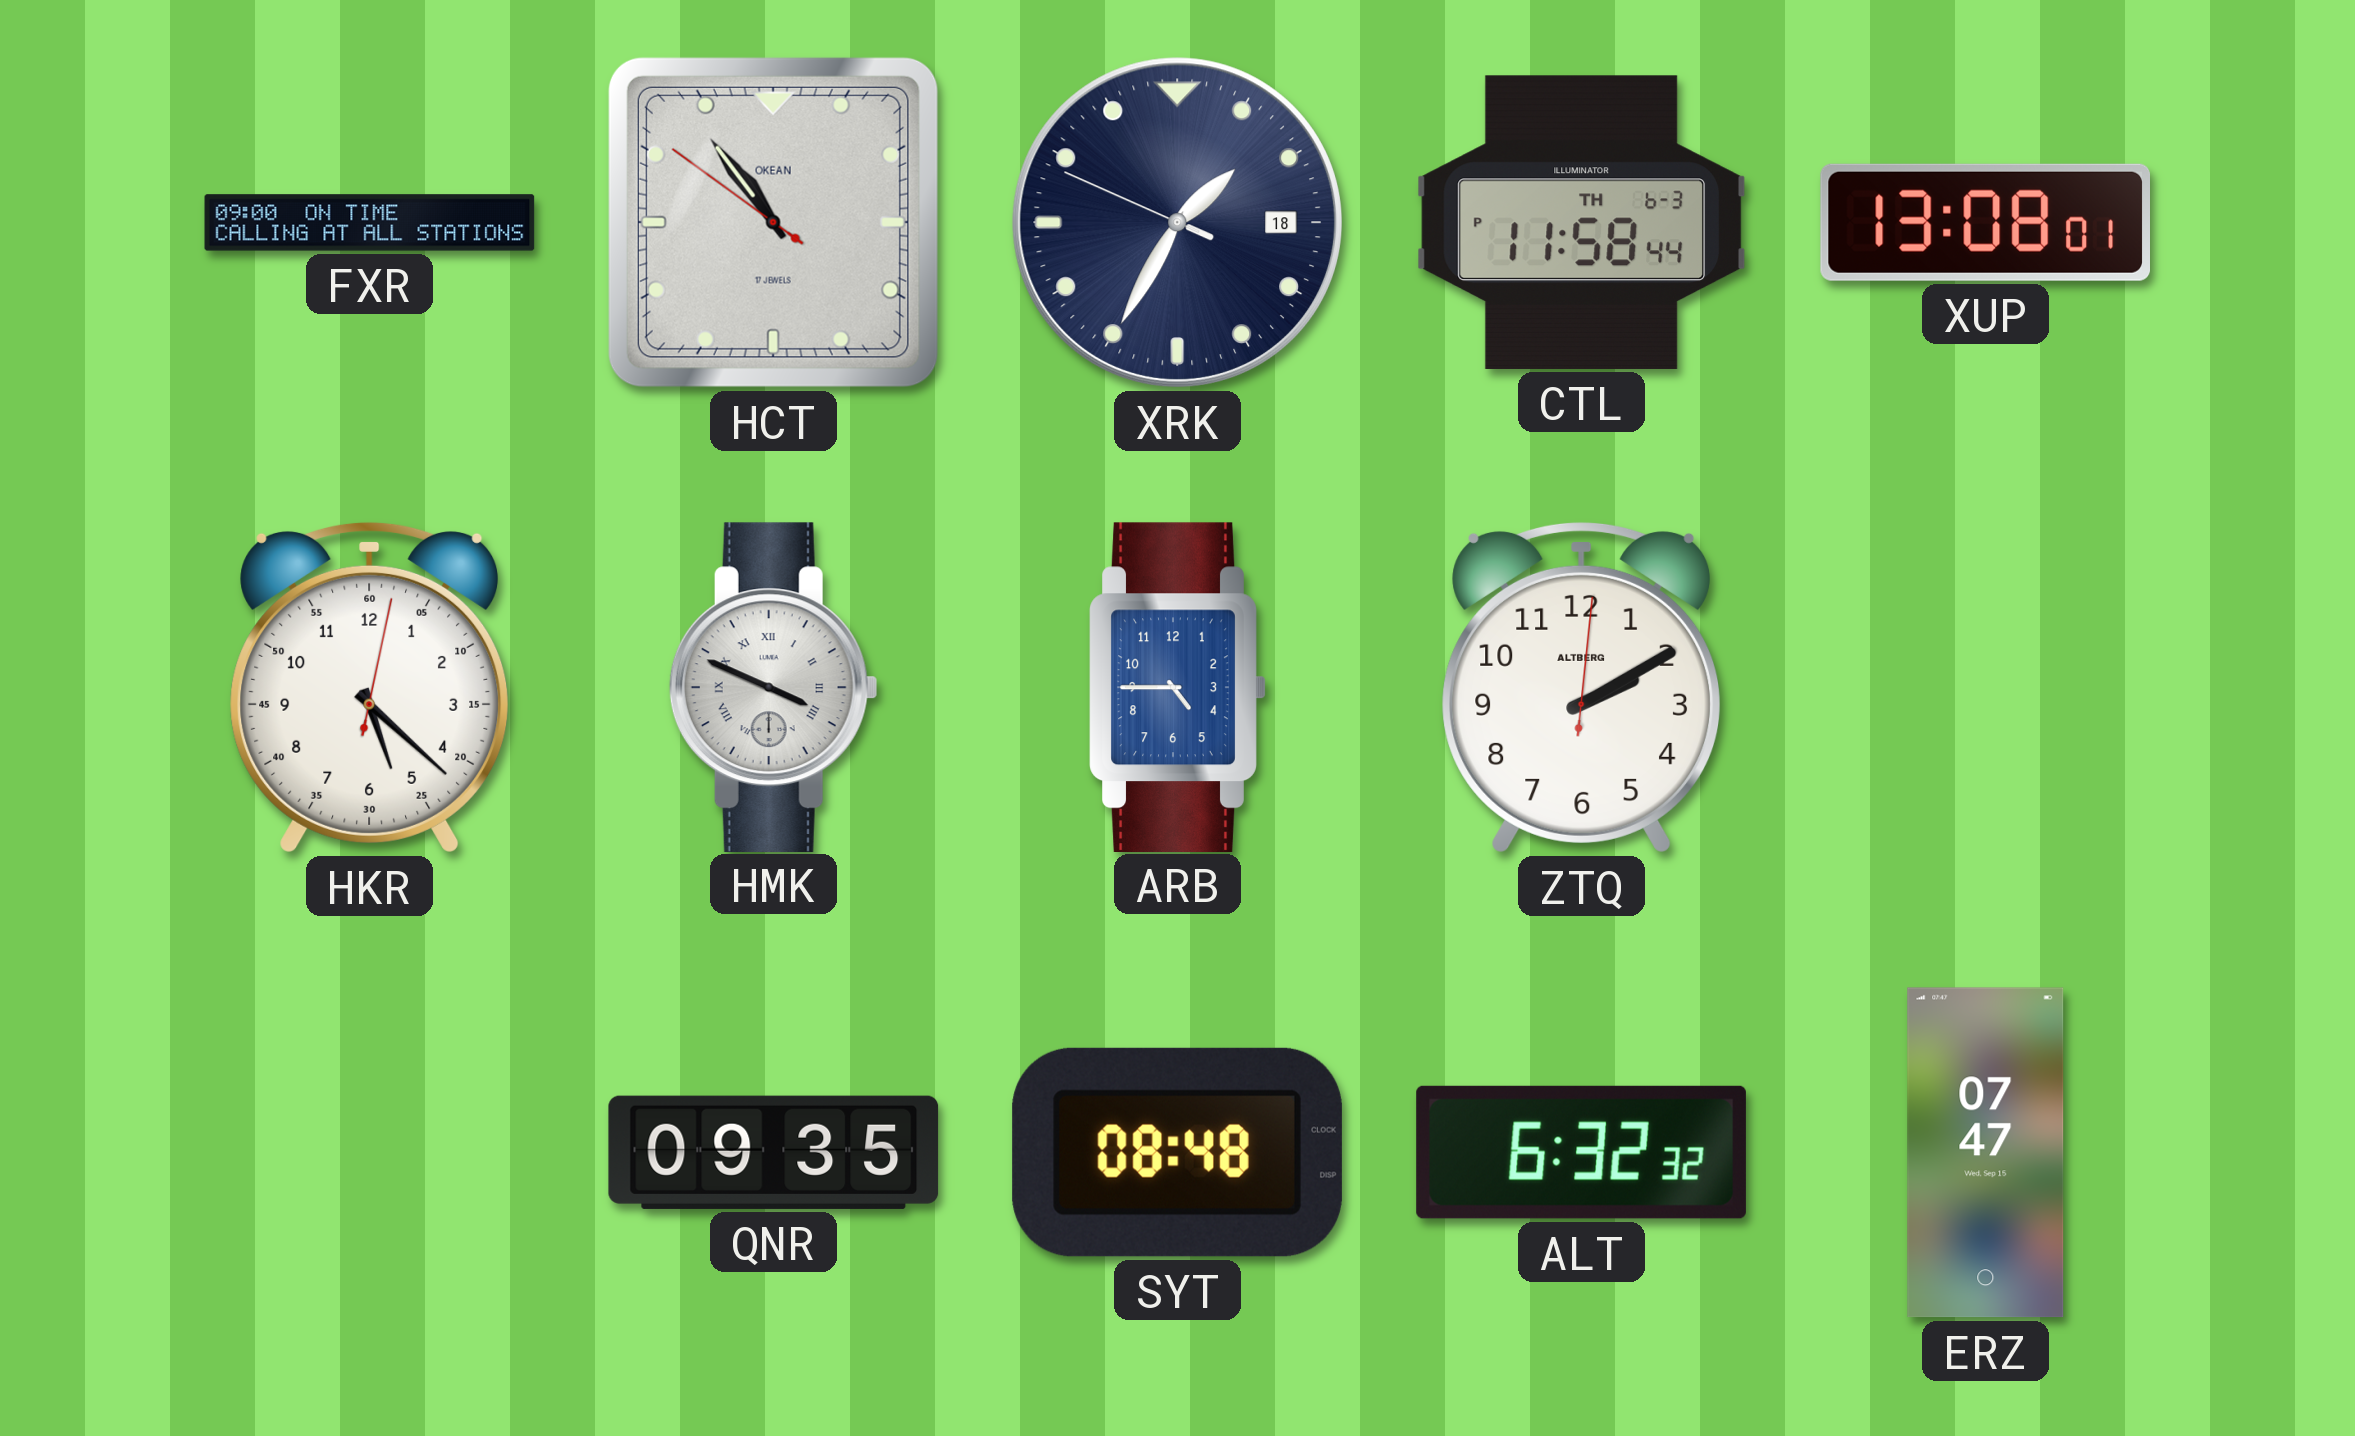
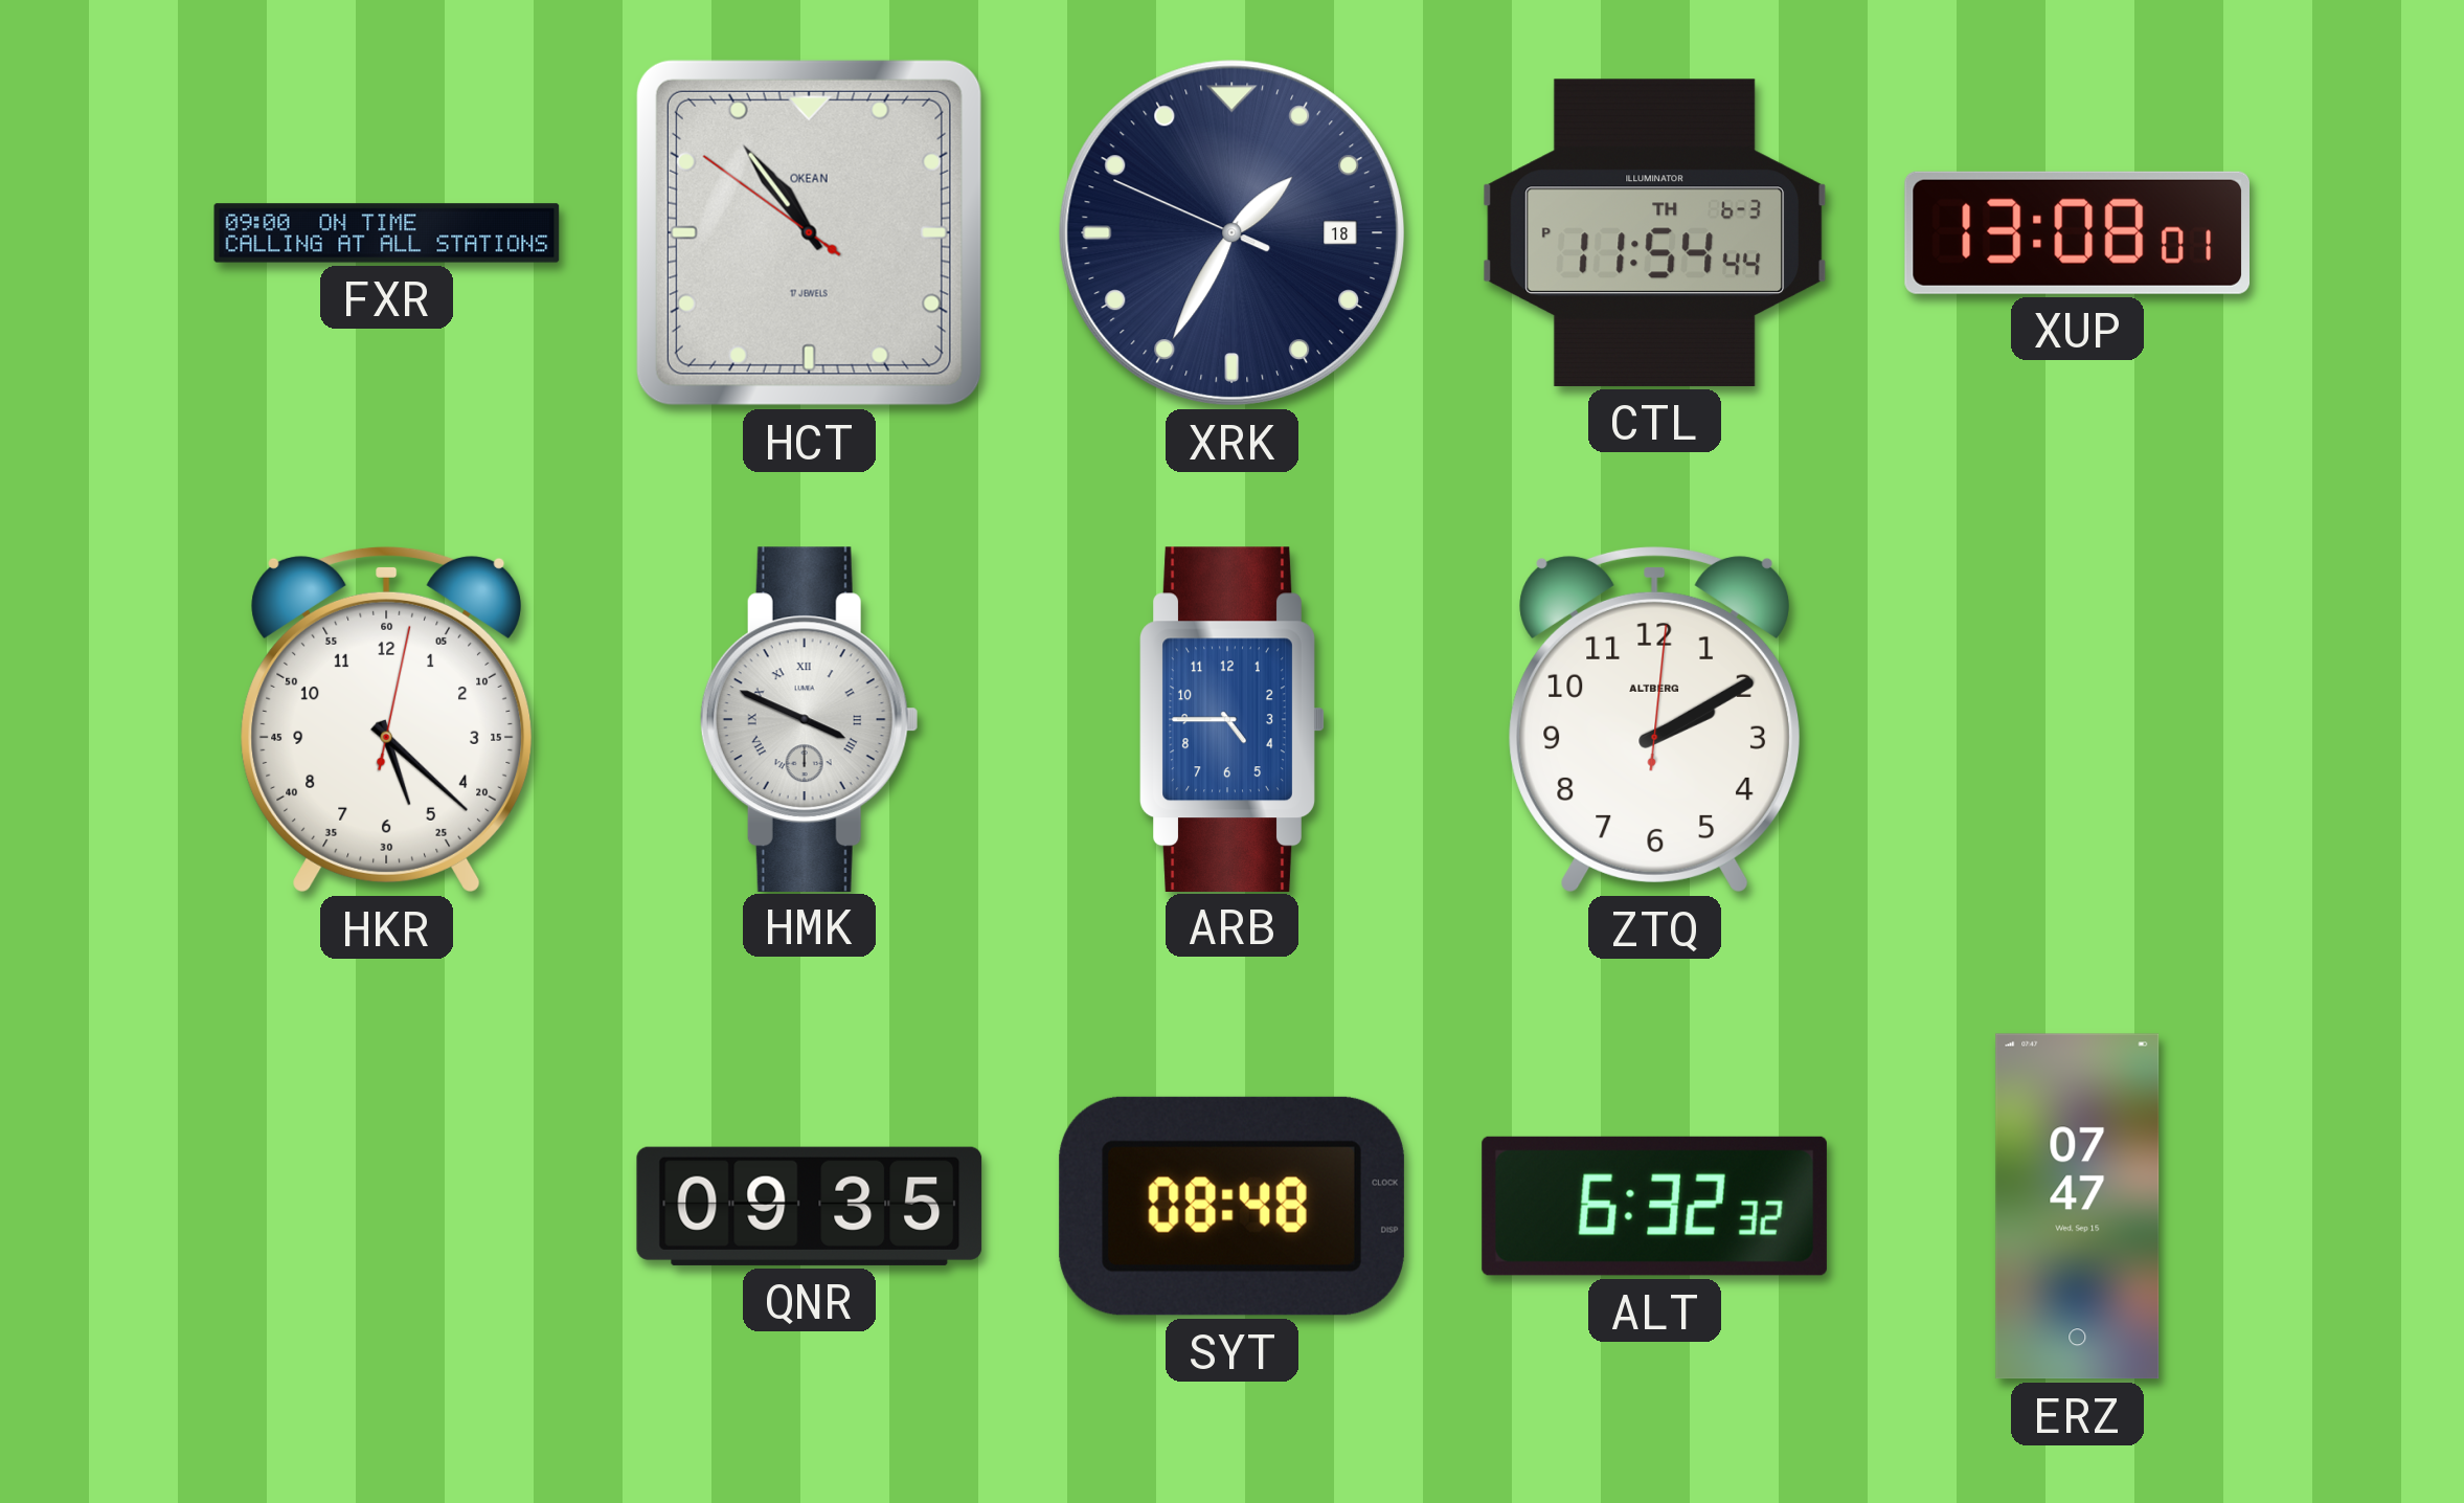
CTL: 11:58 -> 11:54 (1654, 232)
